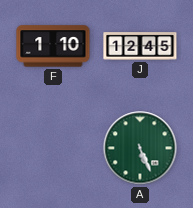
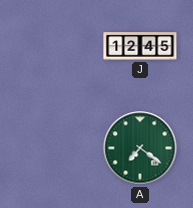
F: 1:10 -> none (53, 46)
A: 5:26 -> 7:21 (140, 148)
